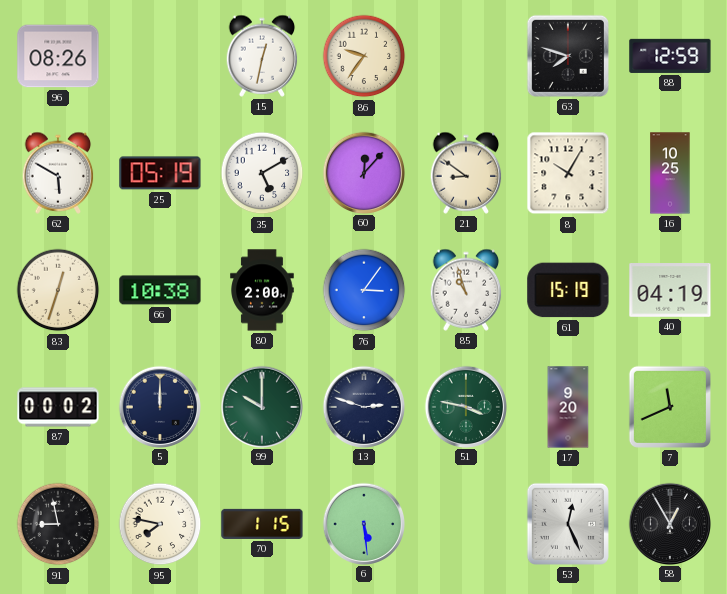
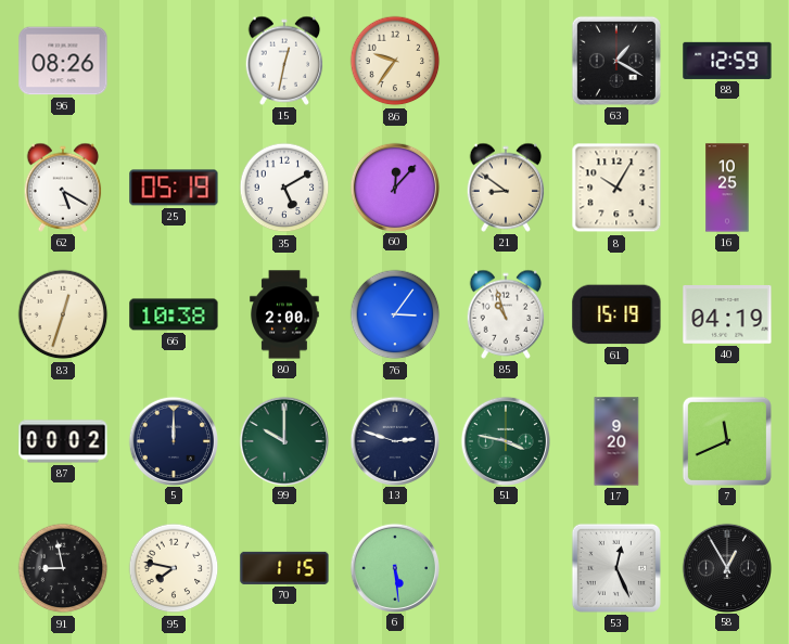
63: 7:48 -> 1:20 (616, 61)
62: 5:50 -> 5:20 (63, 188)
